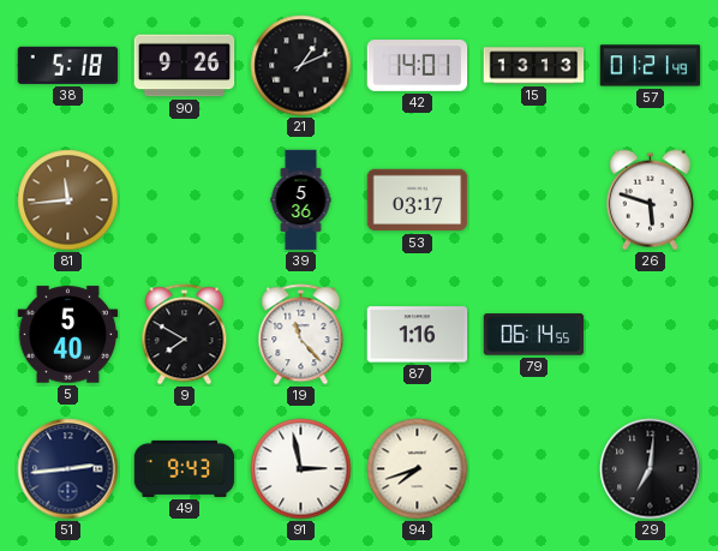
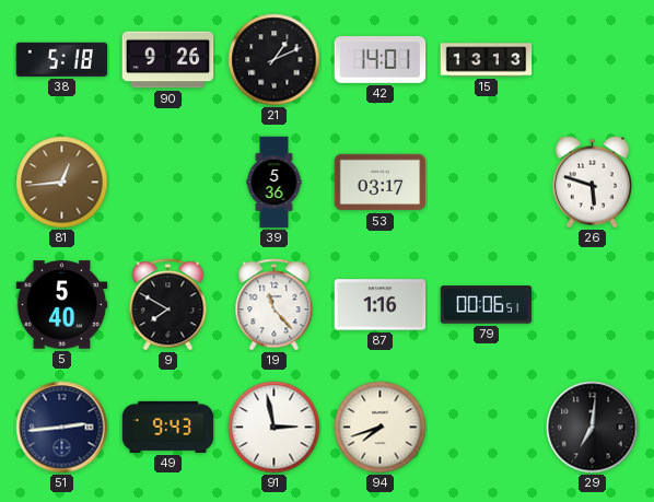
57: 01:21 -> none (651, 66)
81: 11:44 -> 12:44 (62, 183)
79: 06:14 -> 00:06 (487, 305)
